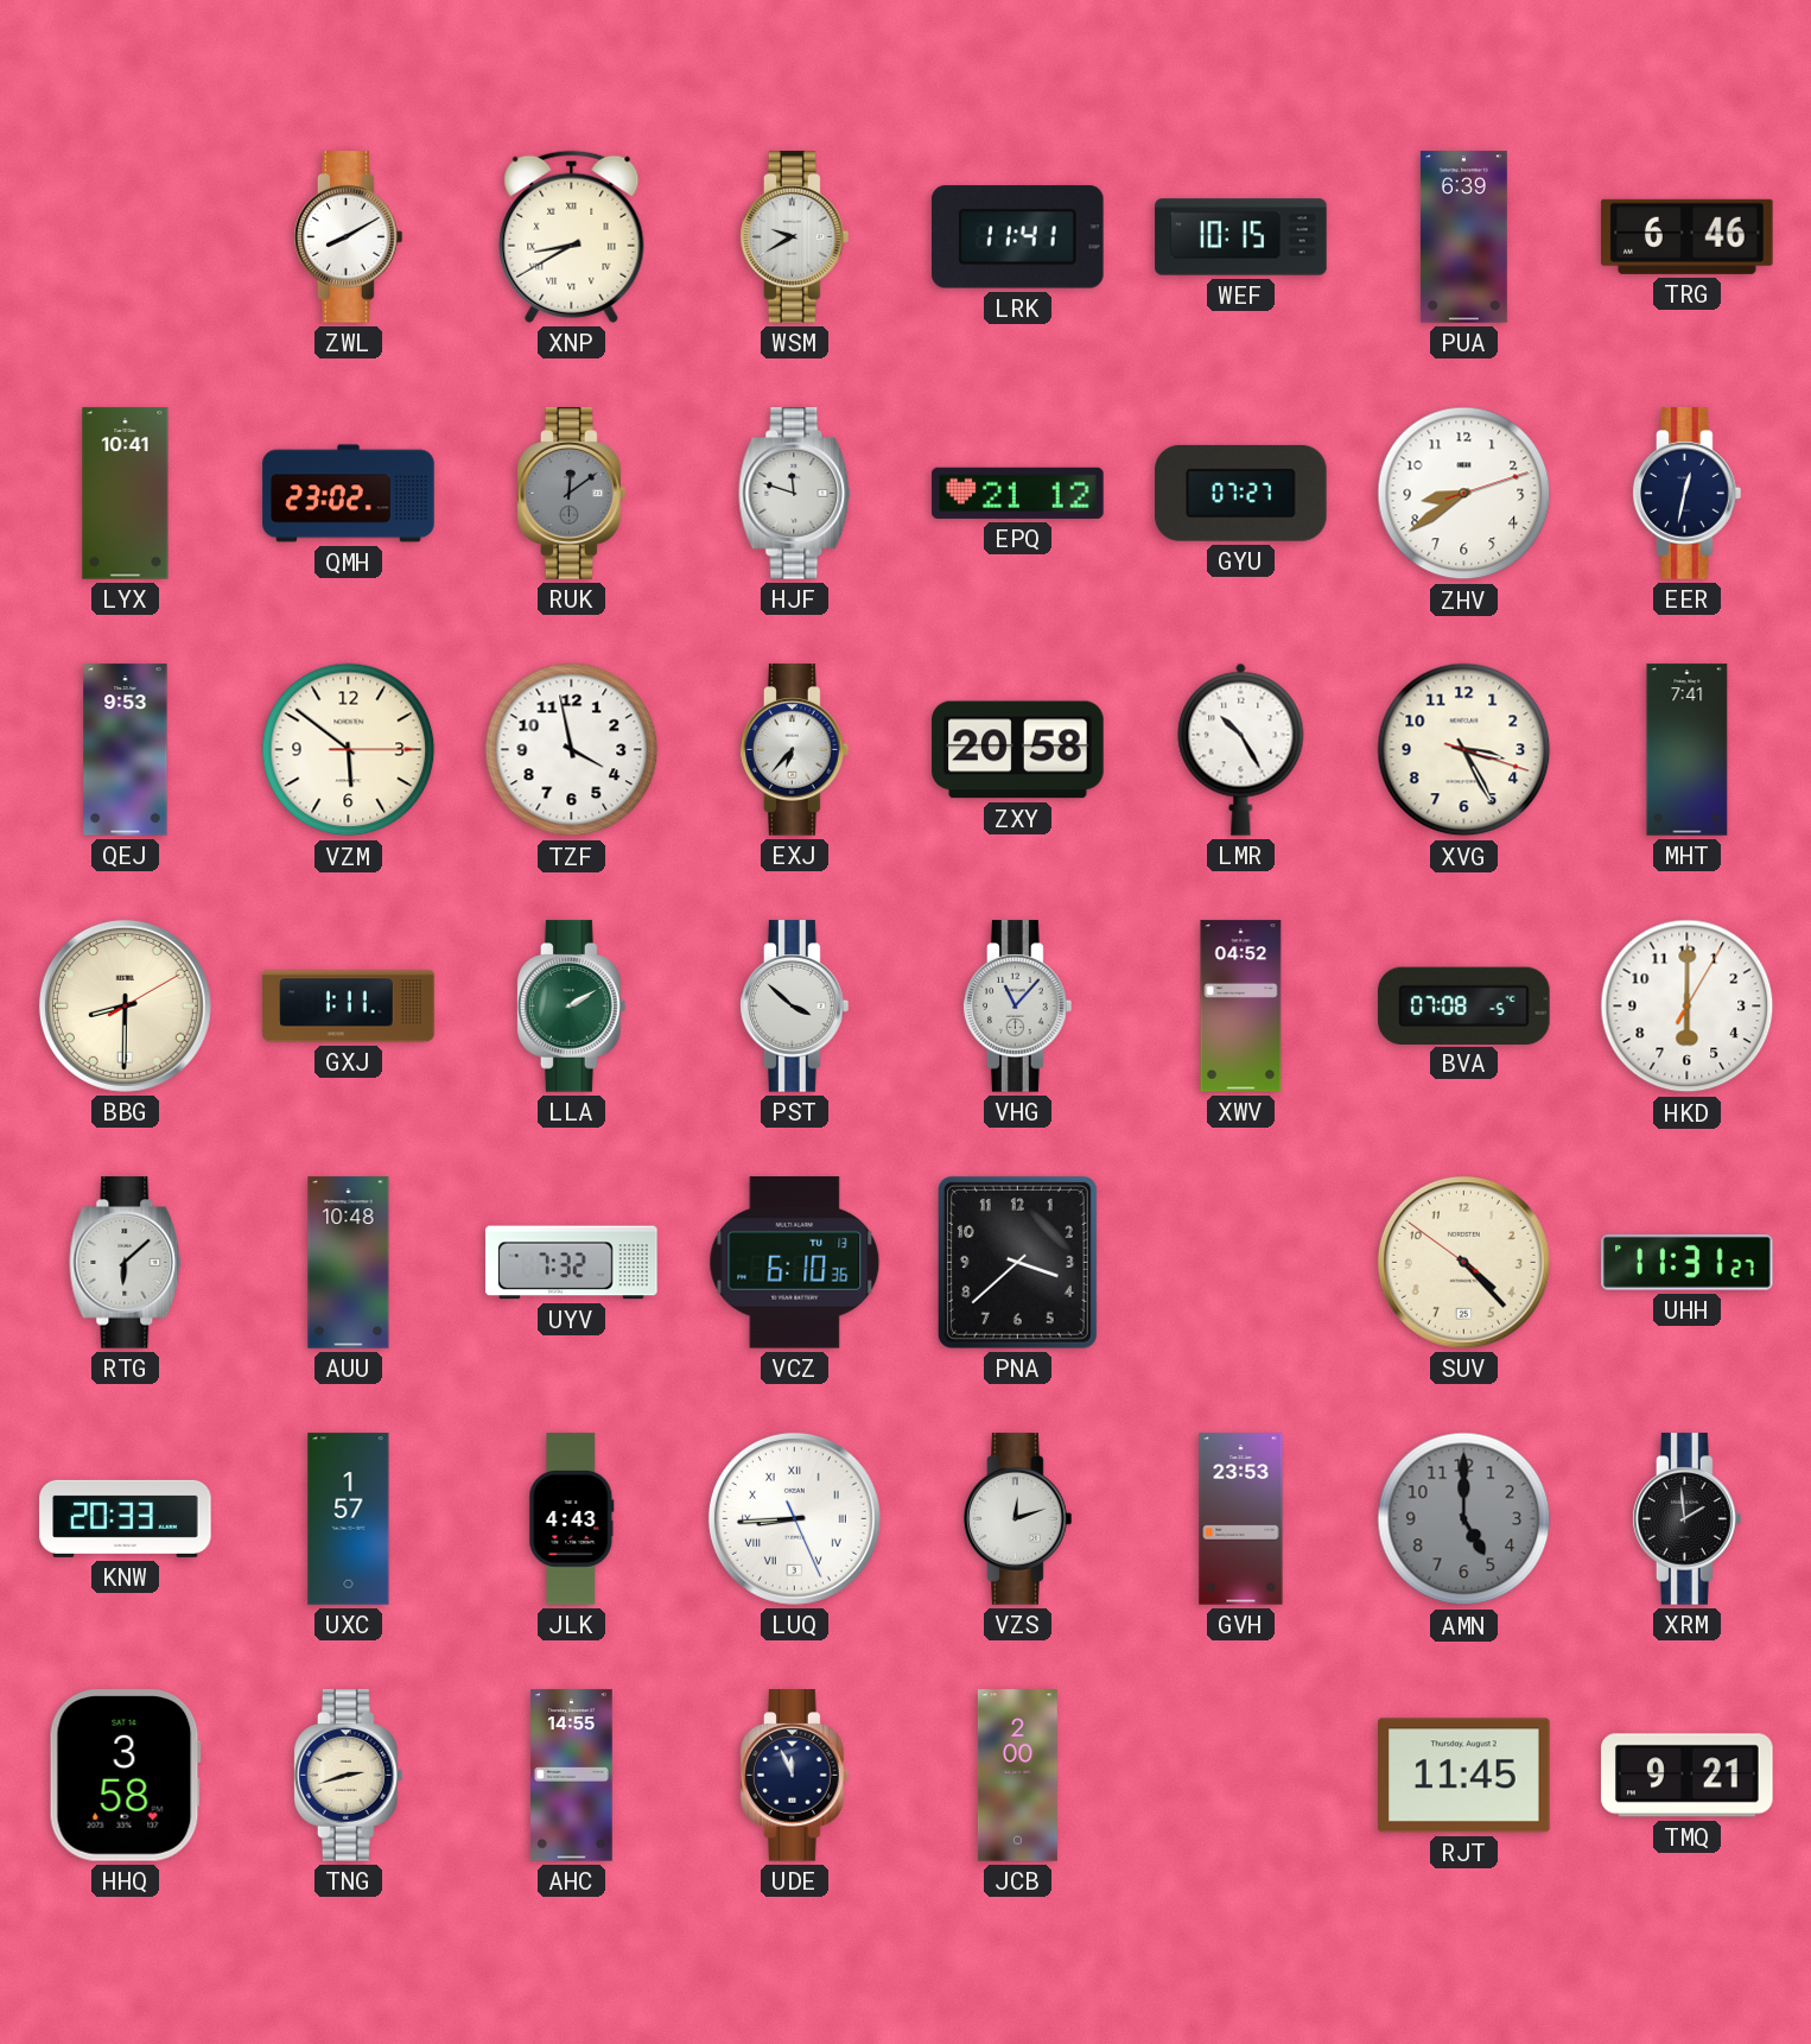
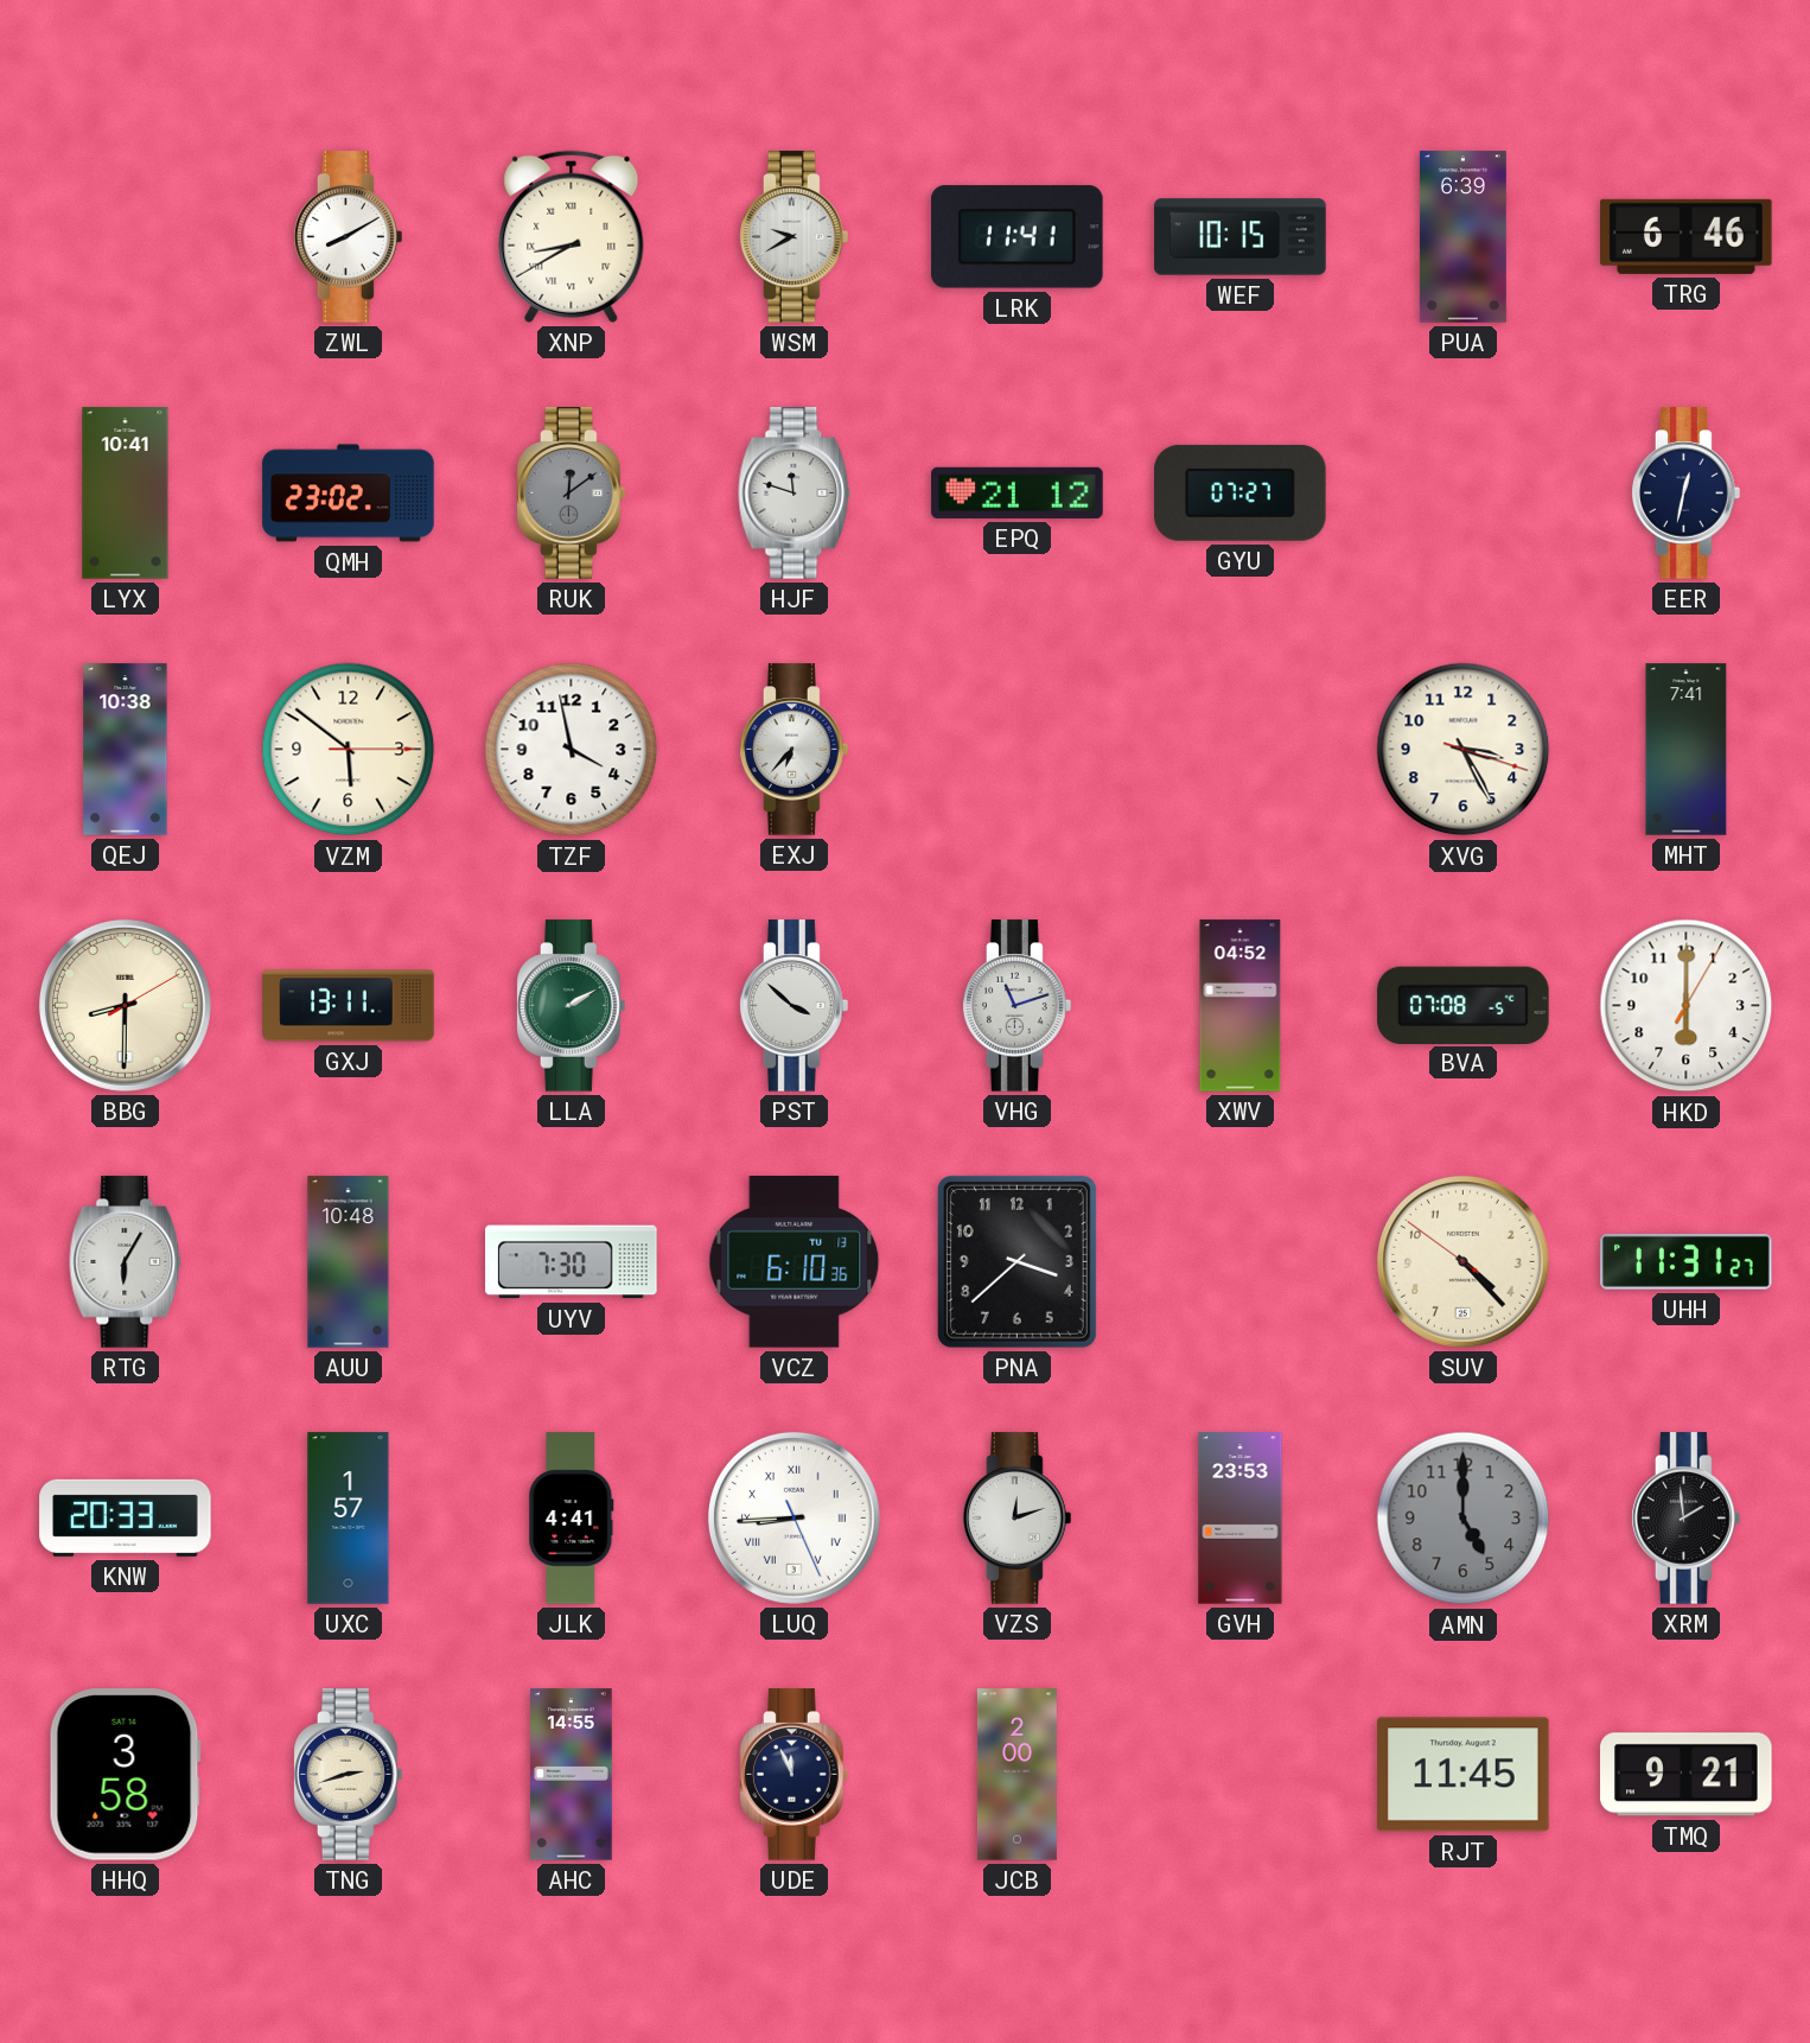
ZHV: 8:39 -> none (1464, 494)
QEJ: 9:53 -> 10:38 (126, 750)
ZXY: 20:58 -> none (1018, 750)
LMR: 10:25 -> none (1241, 749)
GXJ: 1:11 -> 13:11 (349, 1006)
VHG: 11:07 -> 11:12 (1018, 1006)
RTG: 6:08 -> 6:05 (126, 1262)
UYV: 7:32 -> 7:30 (572, 1262)
JLK: 4:43 -> 4:41 (572, 1519)
